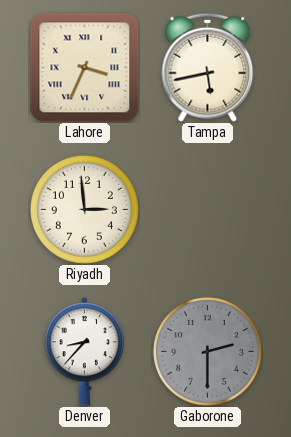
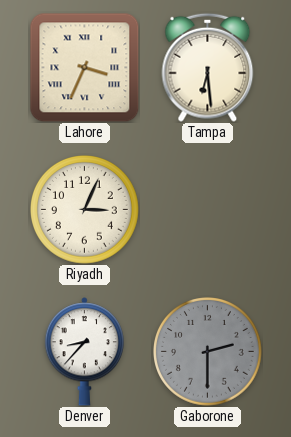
Tampa: 5:43 -> 6:29 (208, 67)
Riyadh: 2:59 -> 3:04 (85, 210)
